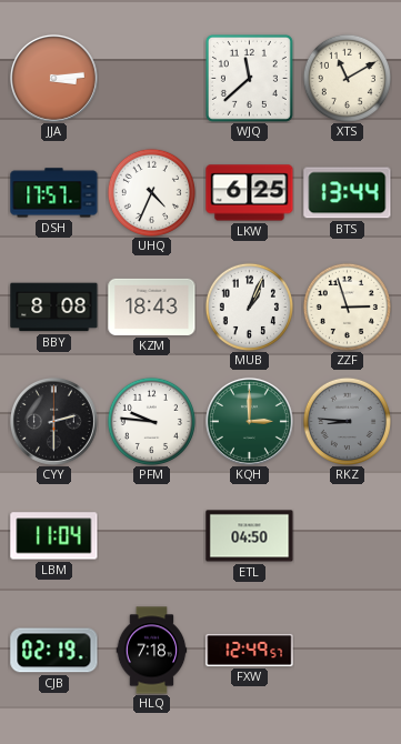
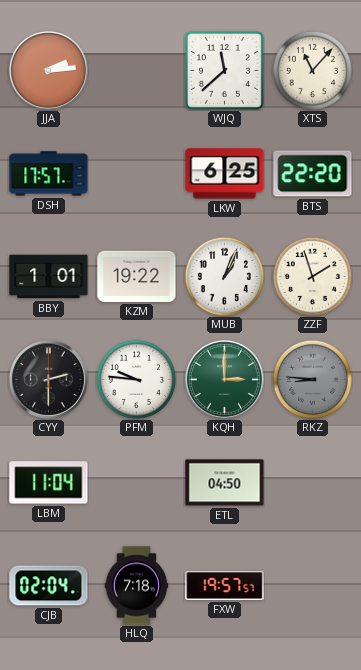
JJA: 3:14 -> 2:14 (48, 70)
XTS: 11:10 -> 11:07 (312, 70)
UHQ: 4:34 -> none (151, 192)
BTS: 13:44 -> 22:20 (313, 174)
BBY: 8:08 -> 1:01 (49, 277)
KZM: 18:43 -> 19:22 (137, 276)
ZZF: 2:57 -> 1:57 (312, 276)
CJB: 02:19 -> 02:04 (49, 586)
FXW: 12:49 -> 19:57 (225, 585)
